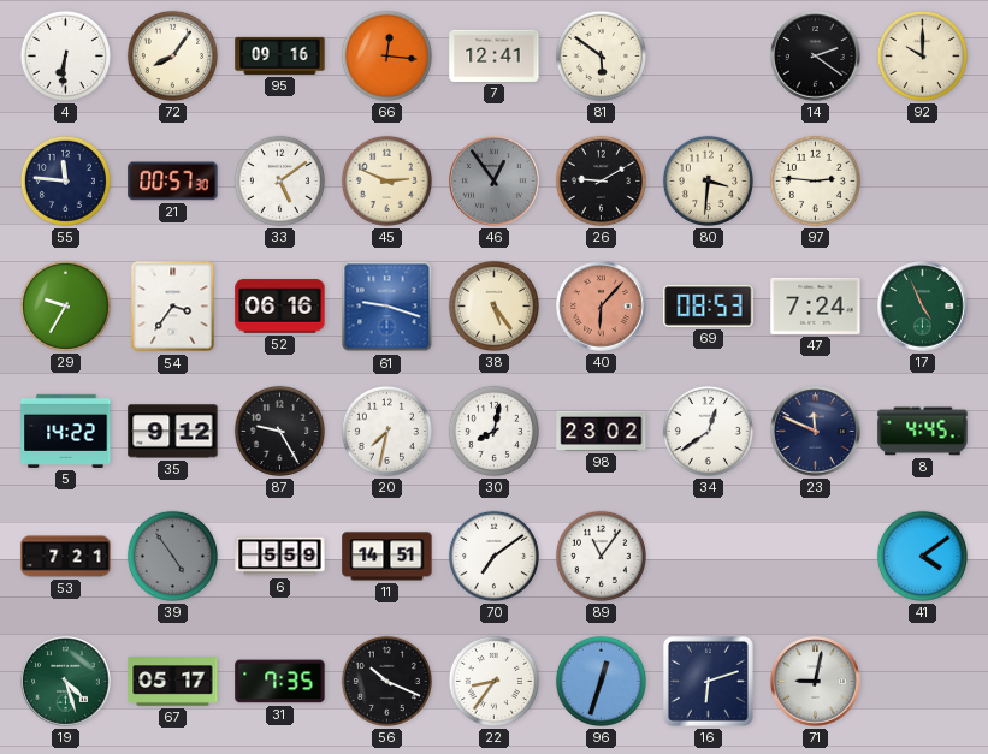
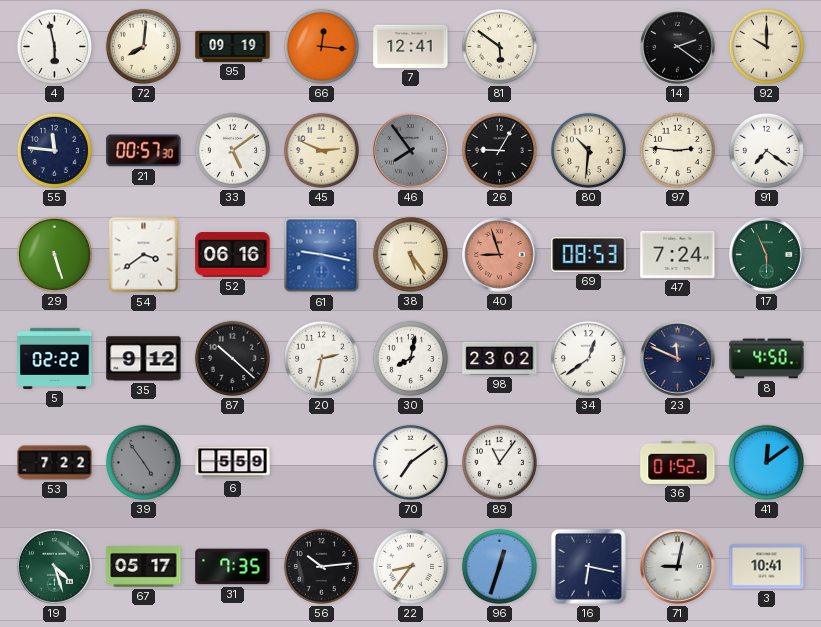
4: 6:31 -> 5:58 (54, 46)
72: 8:06 -> 8:01 (143, 46)
95: 09:16 -> 09:19 (233, 46)
46: 12:54 -> 7:54 (411, 151)
26: 9:10 -> 9:05 (499, 150)
80: 3:31 -> 10:31 (588, 150)
91: none -> 7:21 (766, 150)
29: 9:35 -> 5:27 (54, 254)
54: 3:36 -> 3:39 (144, 255)
61: 9:18 -> 9:17 (322, 255)
40: 6:07 -> 8:57 (500, 255)
17: 4:56 -> 5:56 (767, 255)
5: 14:22 -> 02:22 (55, 358)
87: 9:25 -> 10:22 (232, 358)
20: 7:32 -> 2:32 (321, 358)
8: 4:45 -> 4:50 (767, 359)
53: 7:21 -> 7:22 (55, 463)
11: 14:51 -> none (387, 557)
36: none -> 01:52 (678, 462)
41: 4:09 -> 12:09 (766, 462)
56: 10:19 -> 10:14 (321, 566)
16: 6:12 -> 6:17 (588, 566)
3: none -> 10:41 (767, 567)
